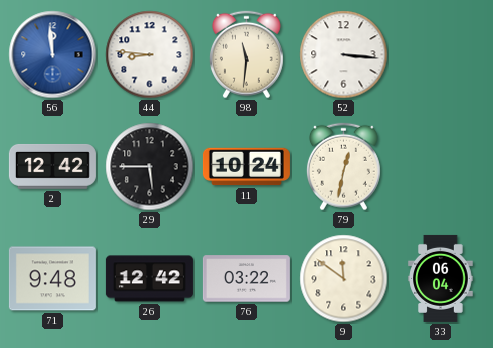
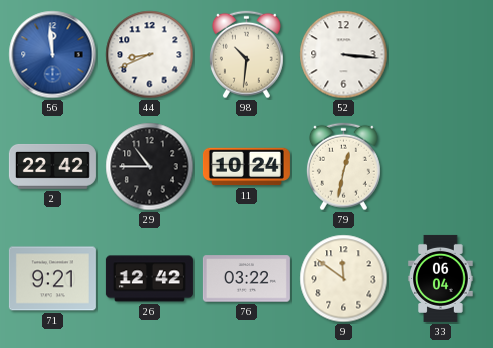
44: 8:46 -> 8:41 (150, 55)
98: 11:31 -> 10:31 (246, 55)
2: 12:42 -> 22:42 (52, 167)
29: 5:45 -> 10:45 (150, 167)
71: 9:48 -> 9:21 (52, 279)
